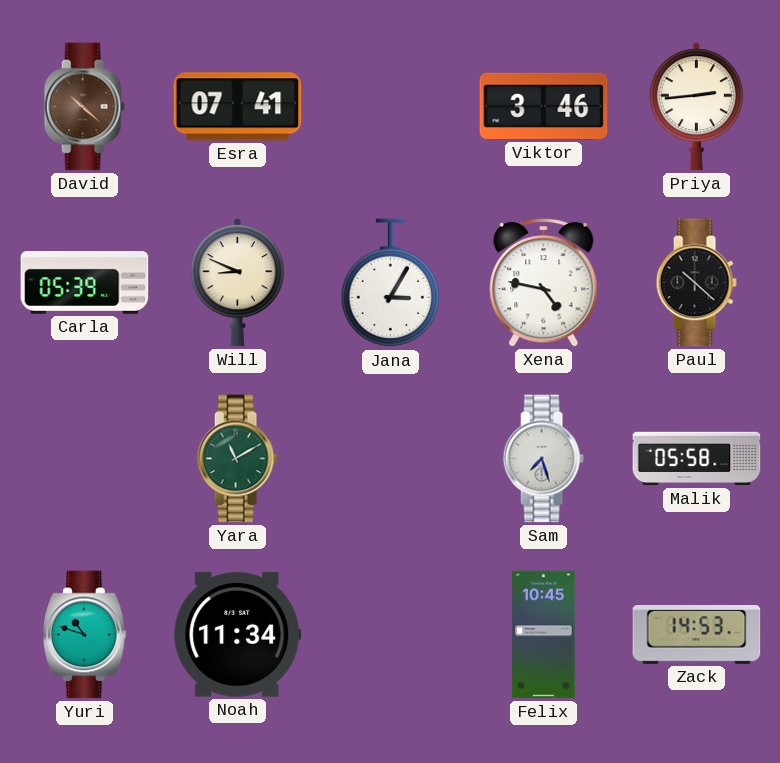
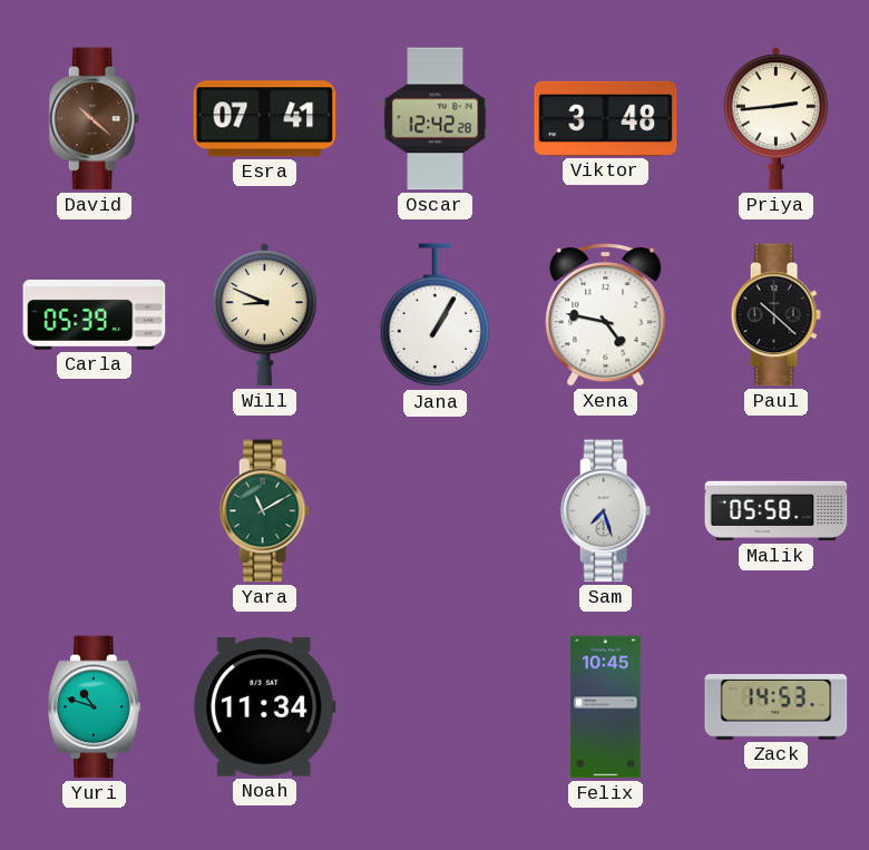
Oscar: none -> 12:42 (436, 119)
Viktor: 3:46 -> 3:48 (606, 118)
Jana: 3:05 -> 1:05 (436, 315)
